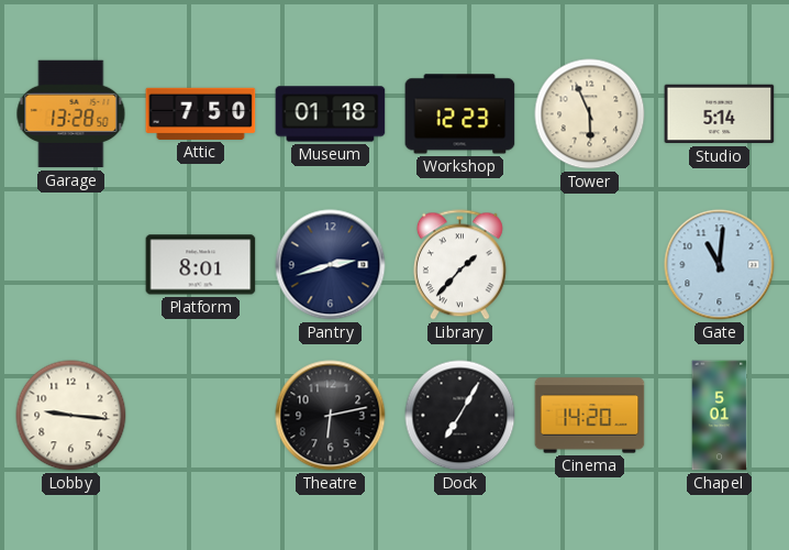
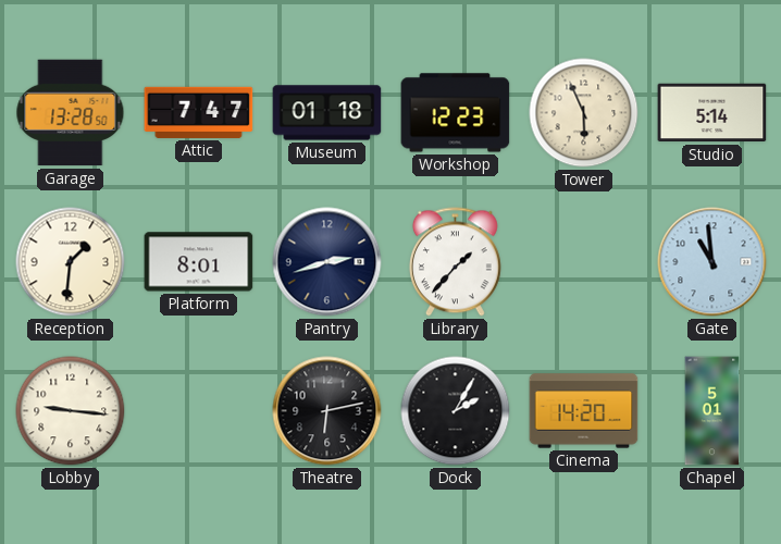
Attic: 7:50 -> 7:47 (199, 112)
Reception: none -> 1:31 (71, 262)
Gate: 11:01 -> 10:59 (712, 262)
Dock: 7:05 -> 2:05 (456, 411)
